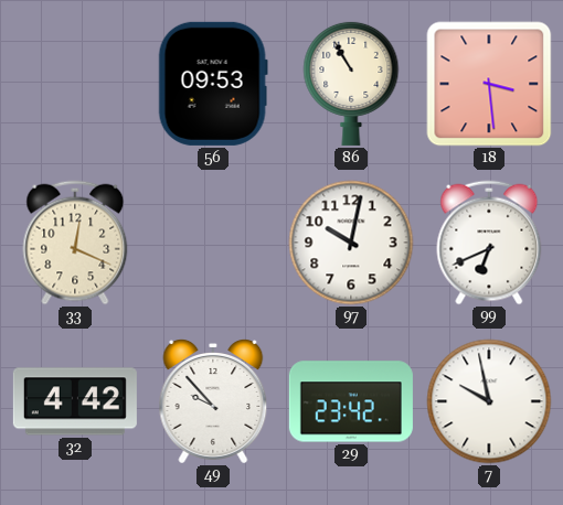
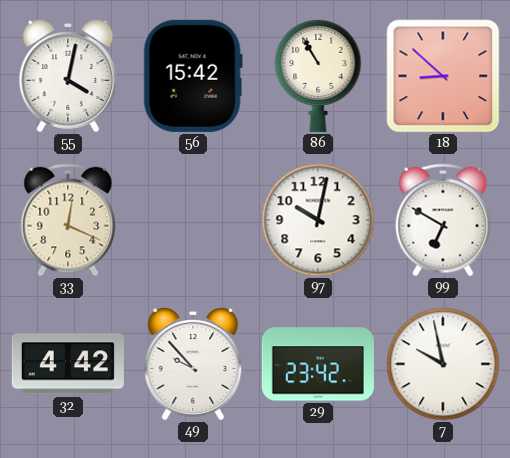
55: none -> 4:02 (68, 77)
56: 09:53 -> 15:42 (193, 76)
18: 3:29 -> 8:52 (443, 76)
99: 6:41 -> 6:50 (443, 220)
